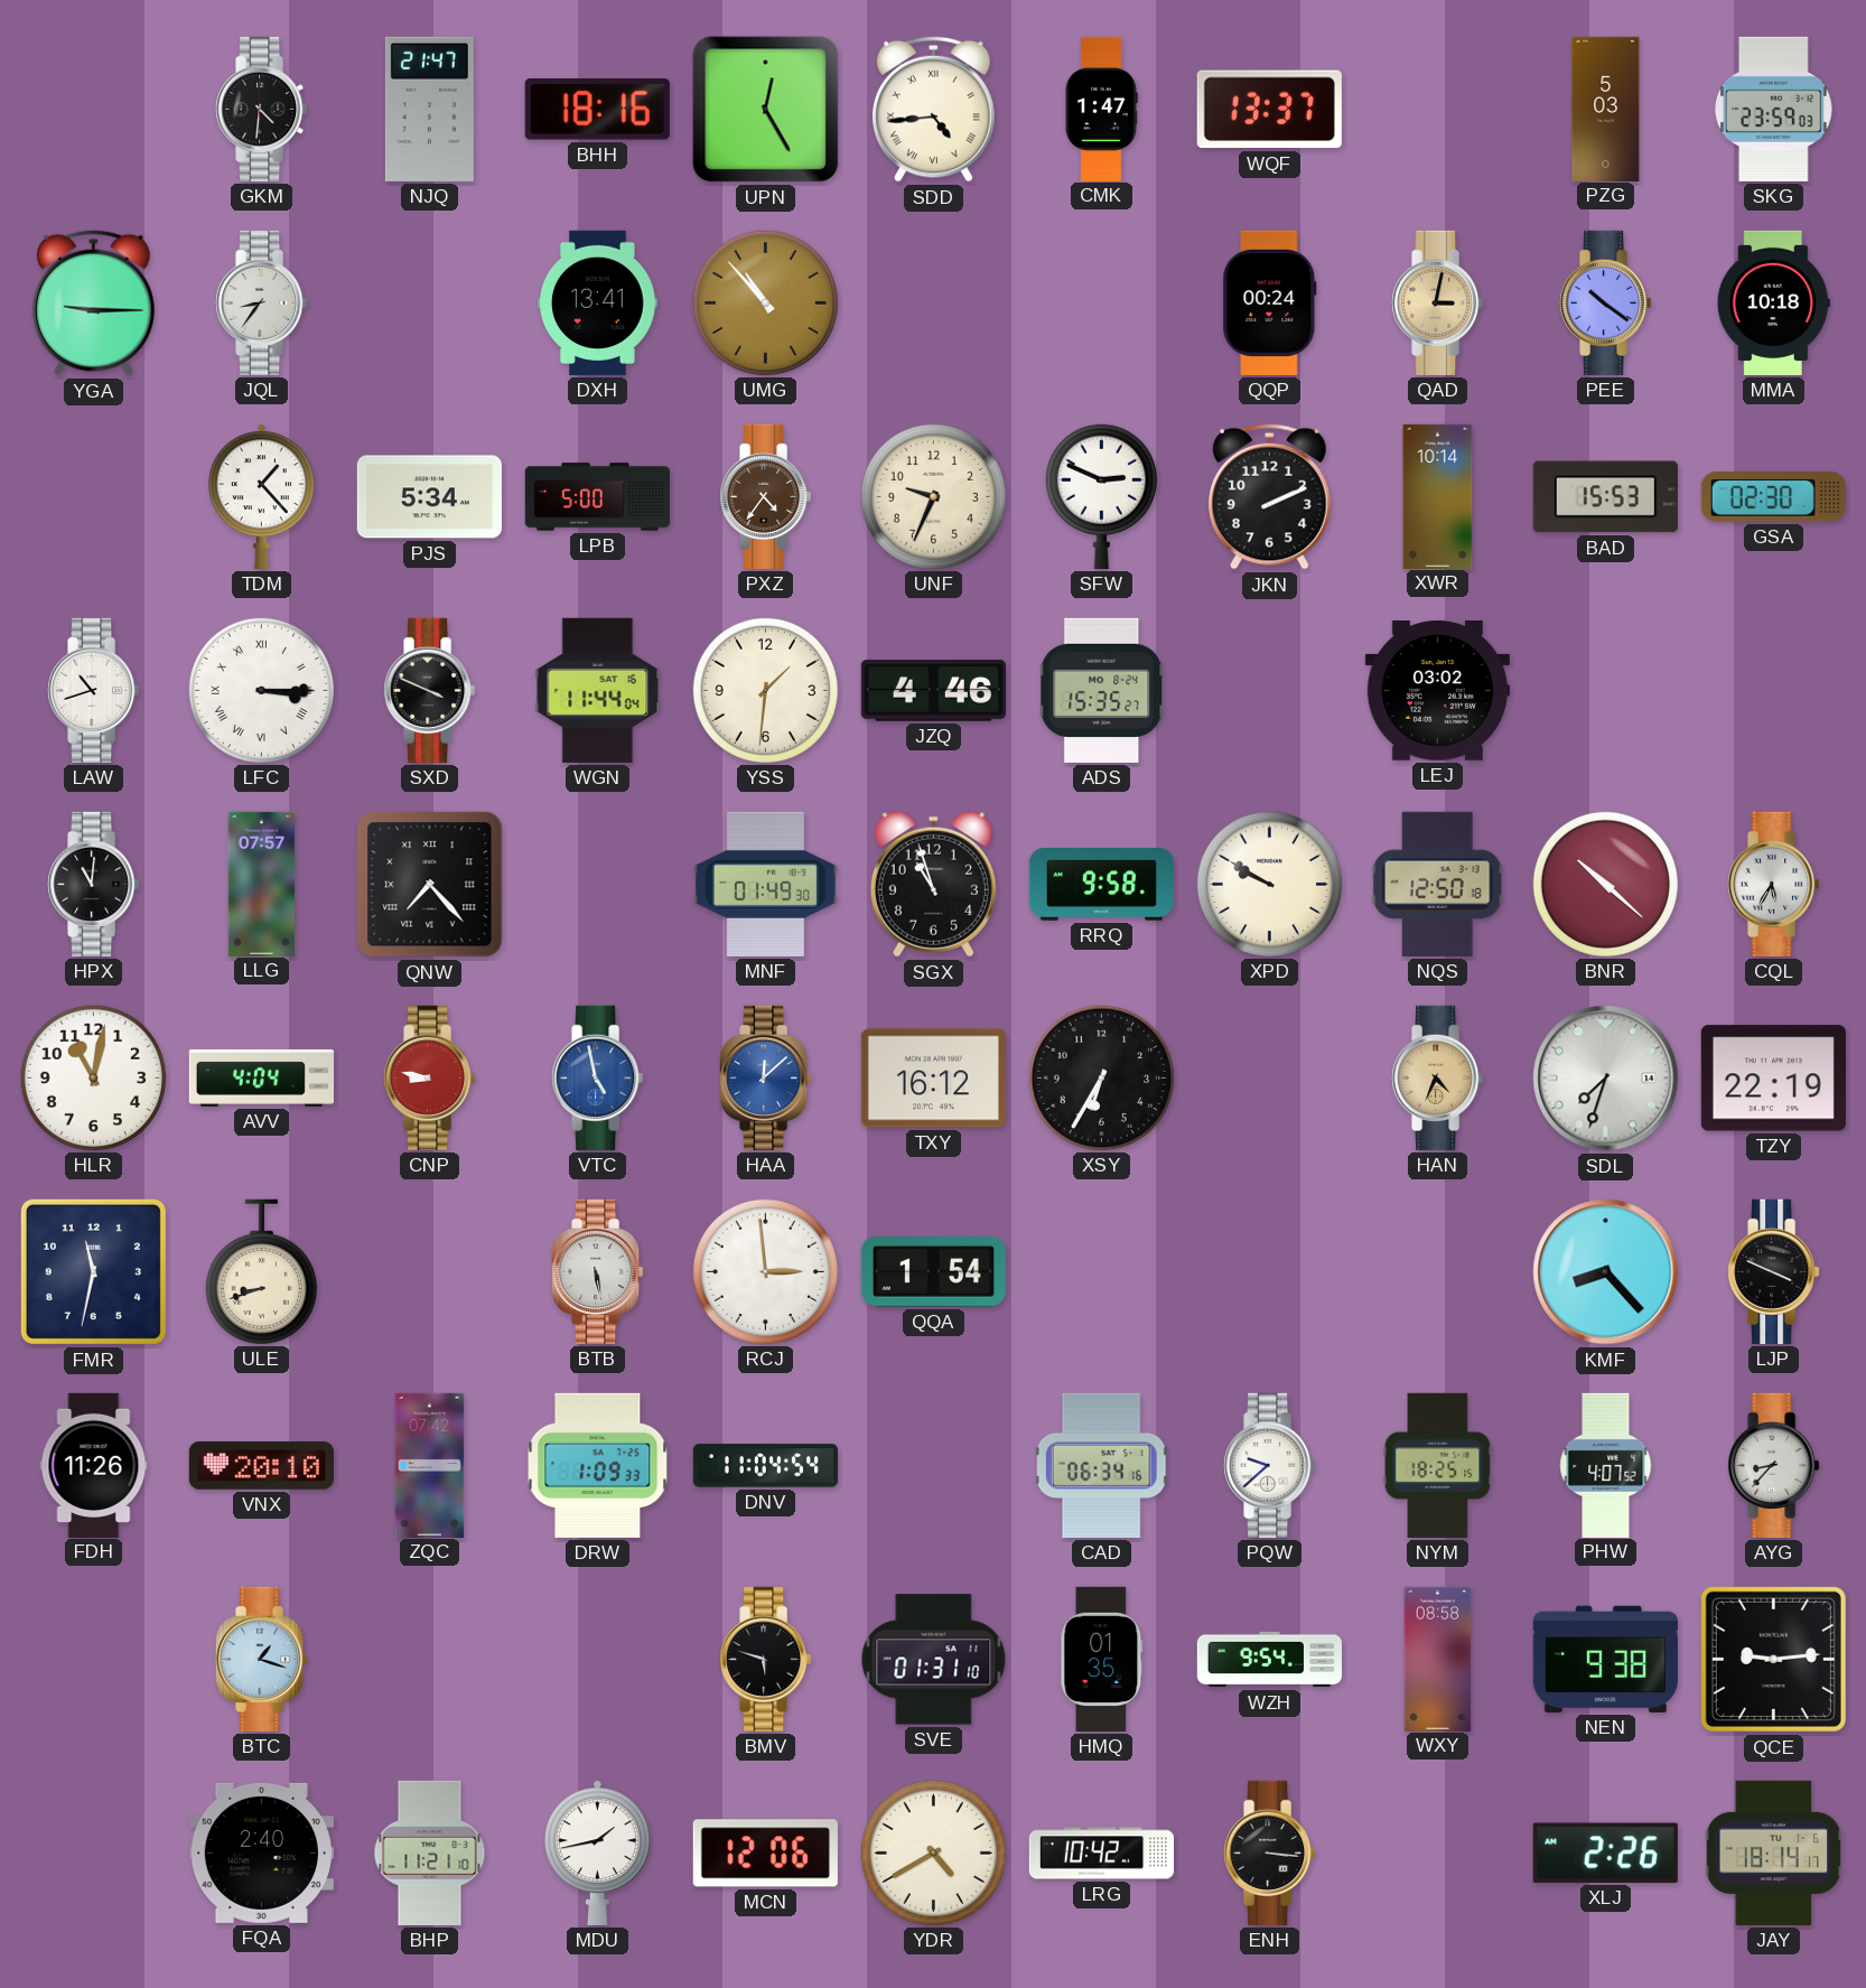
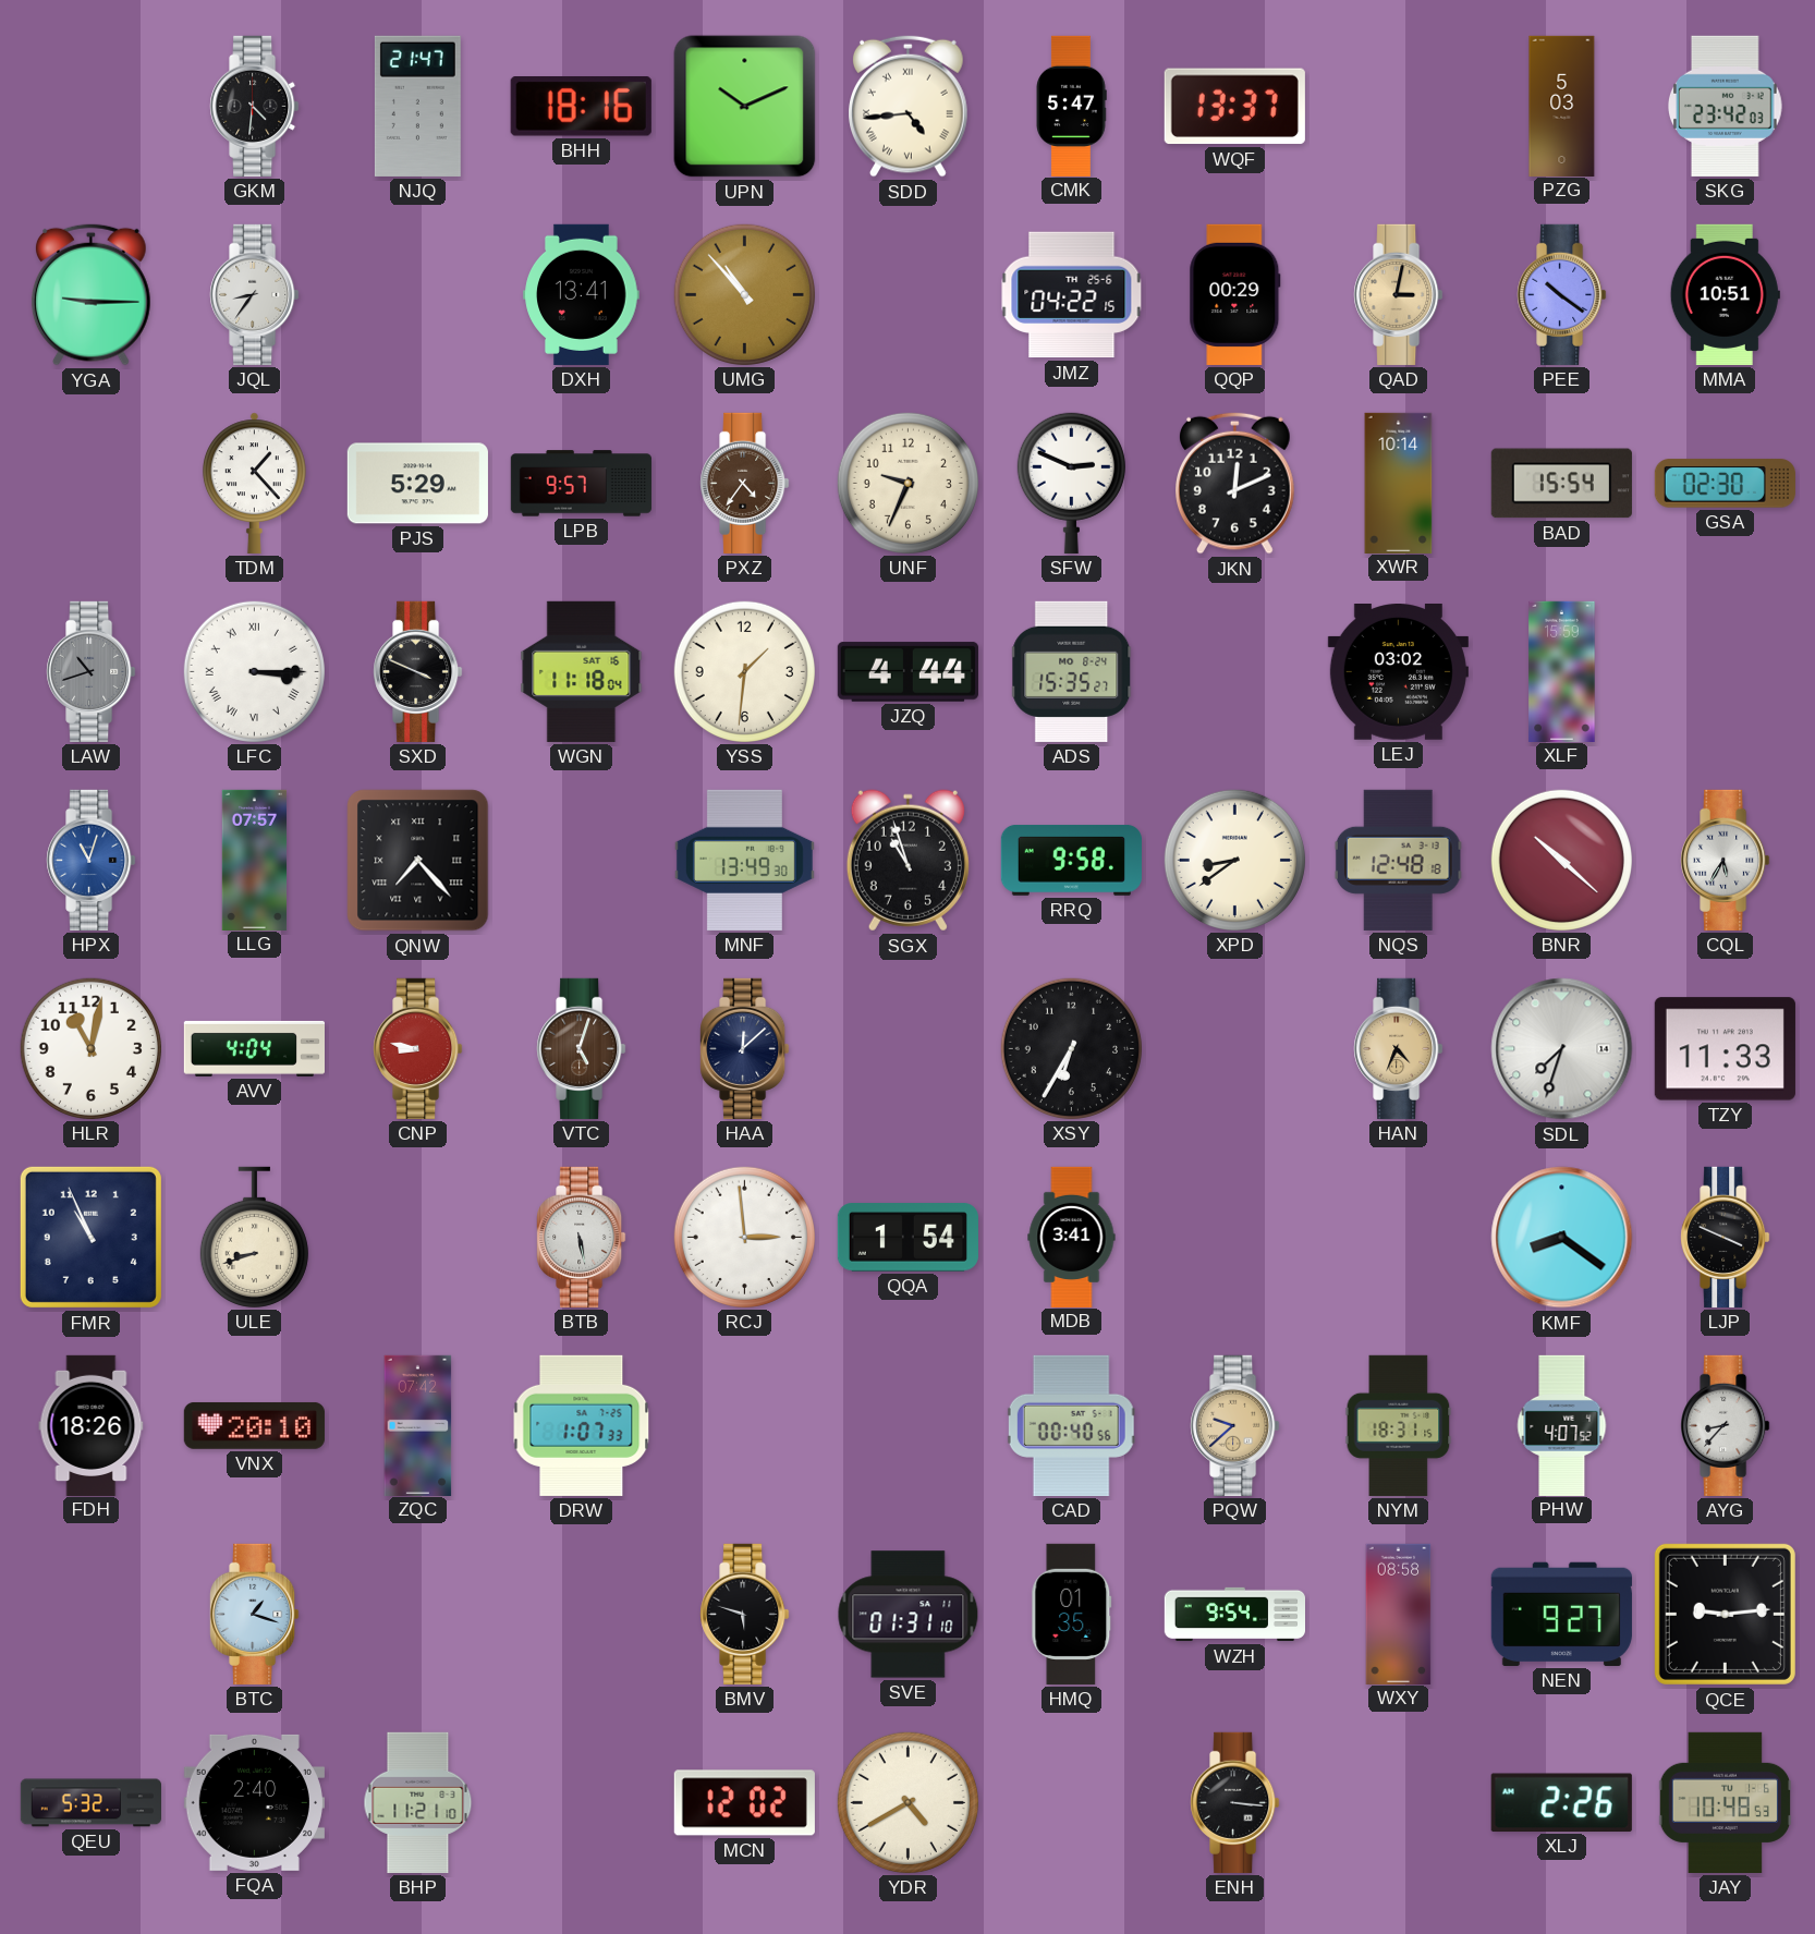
UPN: 12:25 -> 10:11 (745, 107)
CMK: 1:47 -> 5:47 (1071, 106)
SKG: 23:59 -> 23:42 (1726, 106)
JMZ: none -> 04:22 (1072, 295)
QQP: 00:24 -> 00:29 (1235, 294)
MMA: 10:18 -> 10:51 (1725, 294)
PJS: 5:34 -> 5:29 (417, 484)
LPB: 5:00 -> 9:57 (581, 484)
JKN: 2:11 -> 12:11 (1235, 483)
BAD: 15:53 -> 15:54 (1561, 484)
LAW dial: white -> grey (92, 671)
WGN: 11:44 -> 11:18 (582, 671)
JZQ: 4:46 -> 4:44 (907, 672)
XLF: none -> 15:59 (1562, 671)
HPX: 11:01 -> 11:03 (92, 860)
HPX dial: black -> blue (92, 860)
MNF: 01:49 -> 13:49 (744, 860)
XPD: 9:50 -> 8:39 (1234, 860)
NQS: 12:50 -> 12:48 (1398, 860)
VTC: 4:58 -> 5:03 (582, 1048)
VTC dial: blue -> brown (582, 1048)
HAA dial: blue -> navy (745, 1048)
TXY: 16:12 -> none (933, 1079)
TZY: 22:19 -> 11:33 (1725, 1049)
FMR: 11:32 -> 10:56 (90, 1237)
MDB: none -> 3:41 (1072, 1237)
KMF: 8:23 -> 8:21 (1562, 1238)
FDH: 11:26 -> 18:26 (92, 1425)
DRW: 1:09 -> 1:07 (582, 1425)
DNV: 11:04 -> none (765, 1466)
CAD: 06:34 -> 00:40 (1071, 1425)
PQW dial: white -> champagne (1235, 1425)
NYM: 18:25 -> 18:31 (1399, 1425)
NEN: 9:38 -> 9:27 (1561, 1614)
QEU: none -> 5:32 (90, 1803)
MDU: 1:43 -> none (597, 1852)
MCN: 12:06 -> 12:02 (744, 1803)
LRG: 10:42 -> none (1101, 1854)
JAY: 18:14 -> 10:48 (1725, 1802)
